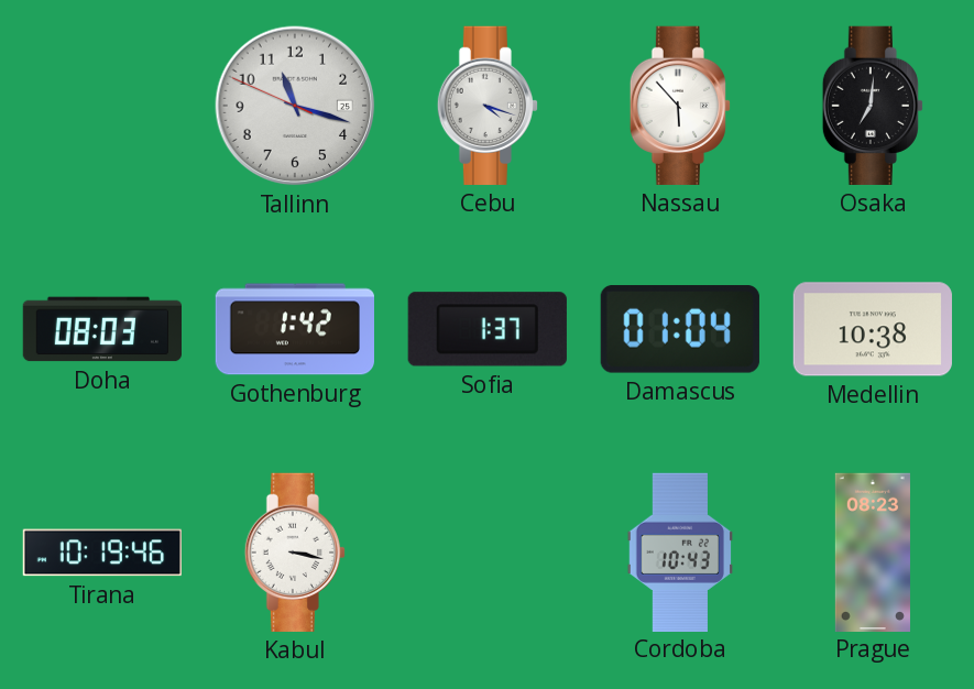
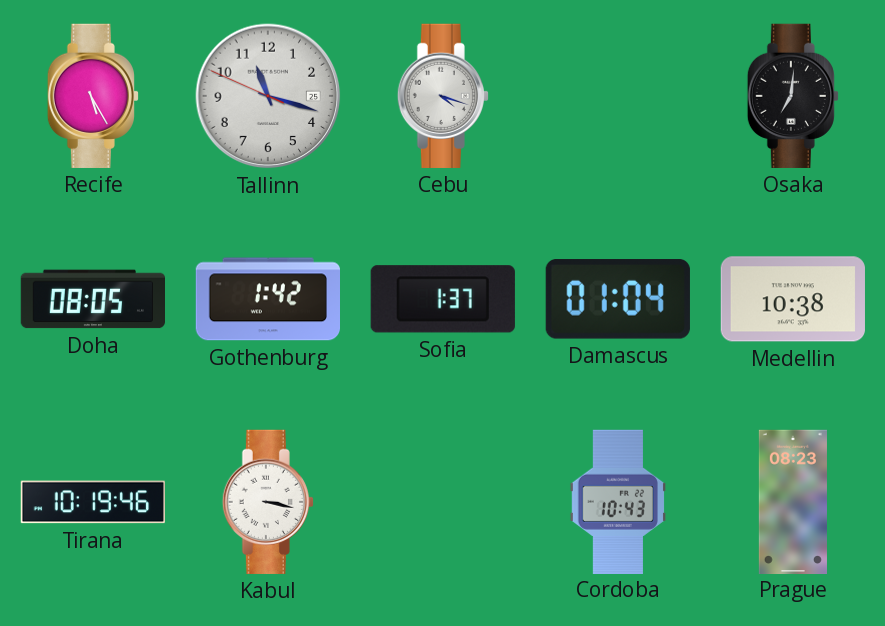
Recife: none -> 5:25 (93, 96)
Nassau: 5:53 -> none (680, 106)
Doha: 08:03 -> 08:05 (92, 299)
